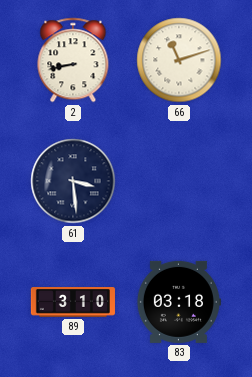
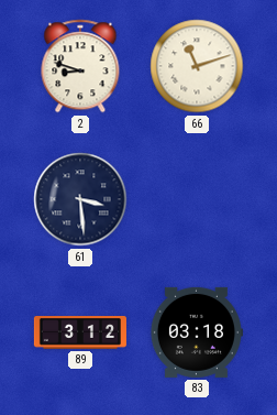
2: 8:43 -> 8:48 (80, 66)
89: 3:10 -> 3:12 (80, 334)
